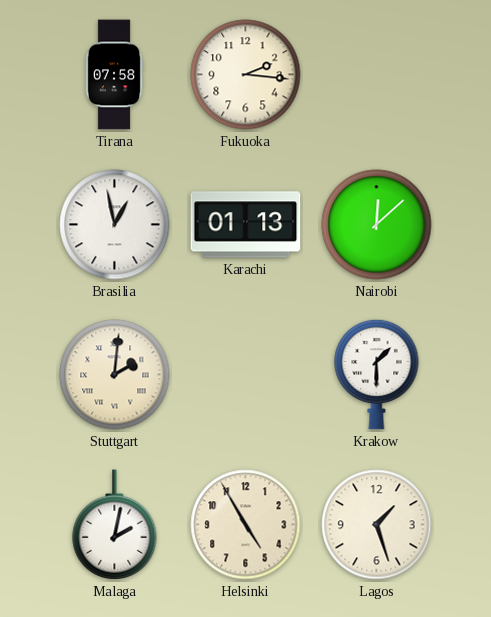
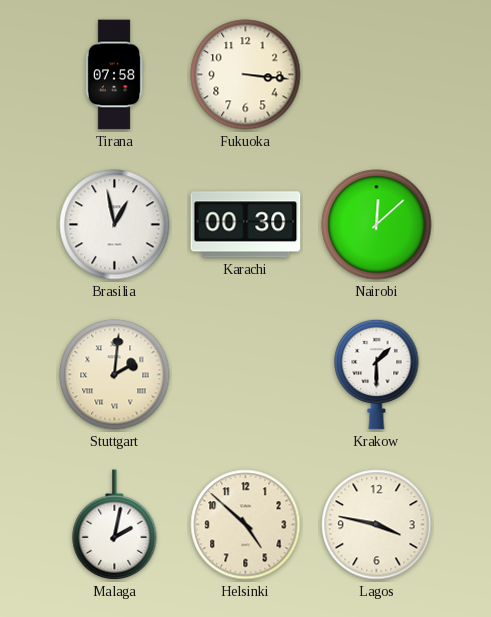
Fukuoka: 2:16 -> 3:16 (246, 75)
Karachi: 01:13 -> 00:30 (246, 225)
Helsinki: 4:55 -> 4:52 (246, 525)
Lagos: 1:27 -> 3:47 (377, 525)
